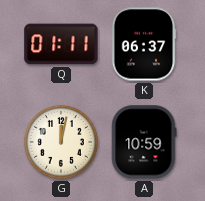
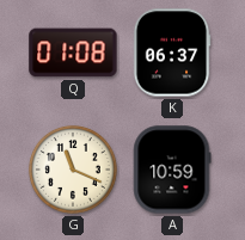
Q: 01:11 -> 01:08 (73, 53)
G: 12:02 -> 11:19 (73, 170)
